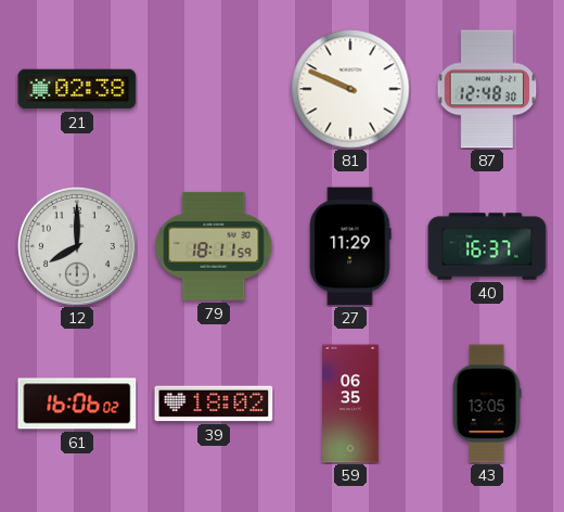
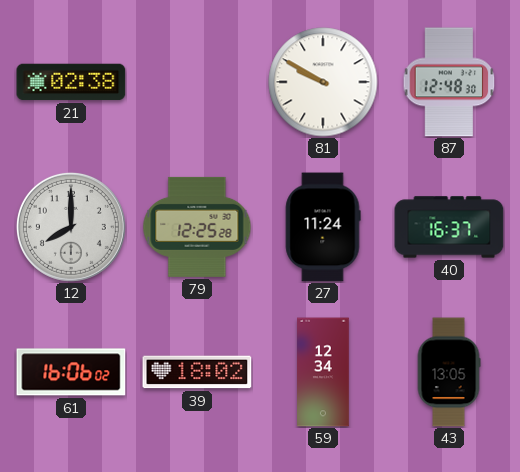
81: 9:49 -> 9:50 (323, 82)
79: 18:11 -> 12:25 (197, 227)
27: 11:29 -> 11:24 (323, 227)
59: 06:35 -> 12:34 (323, 372)
